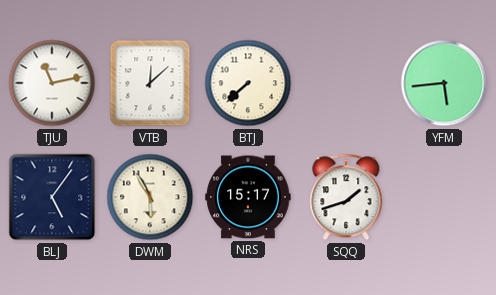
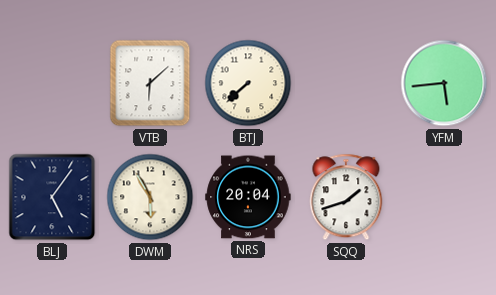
TJU: 11:13 -> none (52, 83)
VTB: 12:08 -> 6:08 (150, 83)
NRS: 15:17 -> 20:04 (248, 197)
